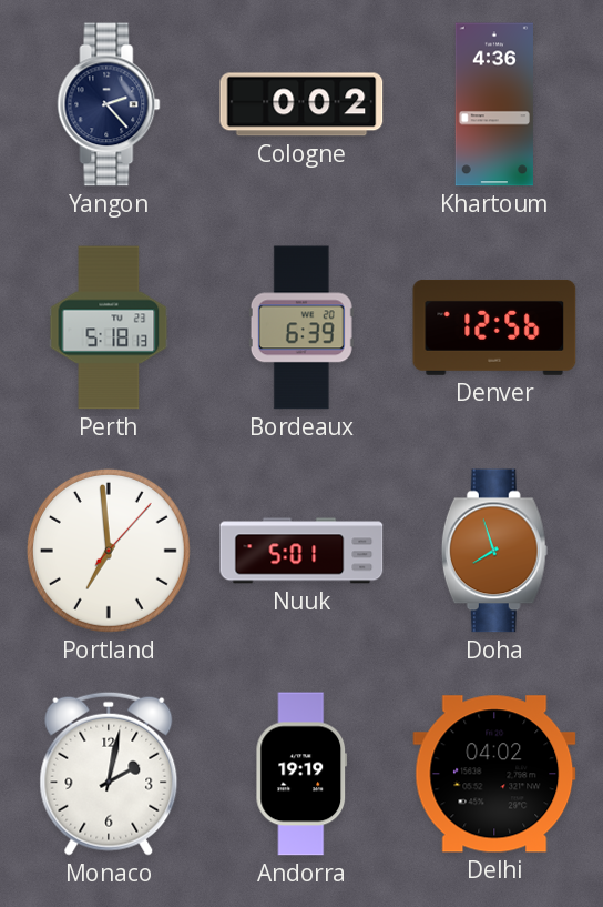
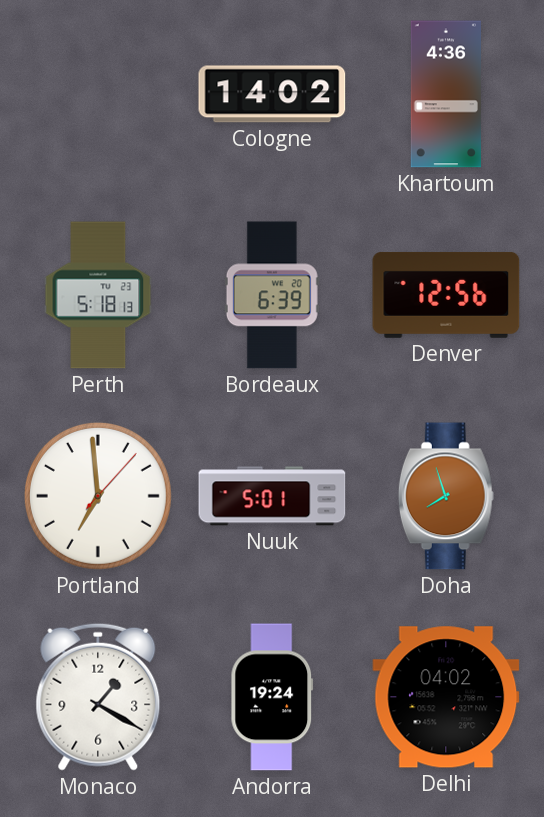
Yangon: 2:23 -> none (109, 104)
Cologne: 0:02 -> 14:02 (272, 94)
Monaco: 2:02 -> 1:20 (98, 697)
Andorra: 19:19 -> 19:24 (272, 697)
